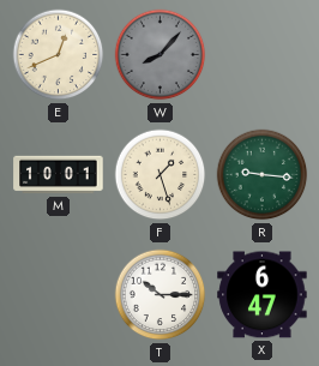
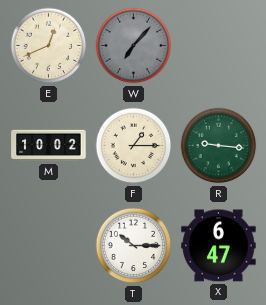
W: 8:07 -> 7:07 (134, 46)
M: 10:01 -> 10:02 (49, 146)
F: 1:27 -> 1:15 (134, 146)
